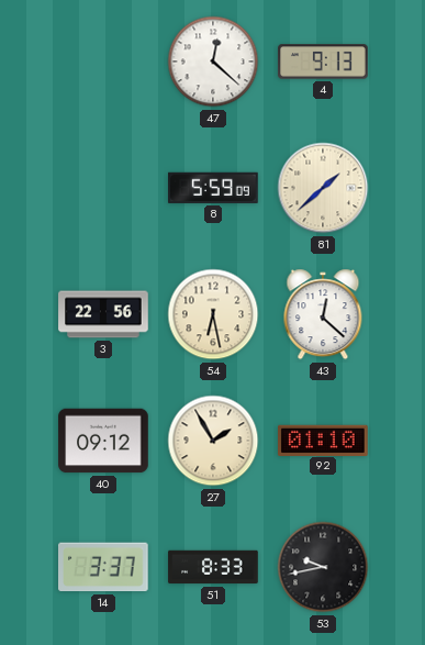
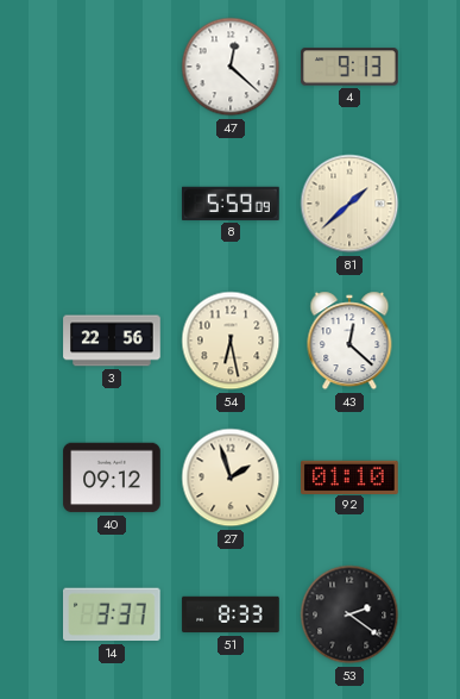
27: 1:55 -> 1:57 (231, 478)
53: 9:43 -> 2:21 (349, 614)
